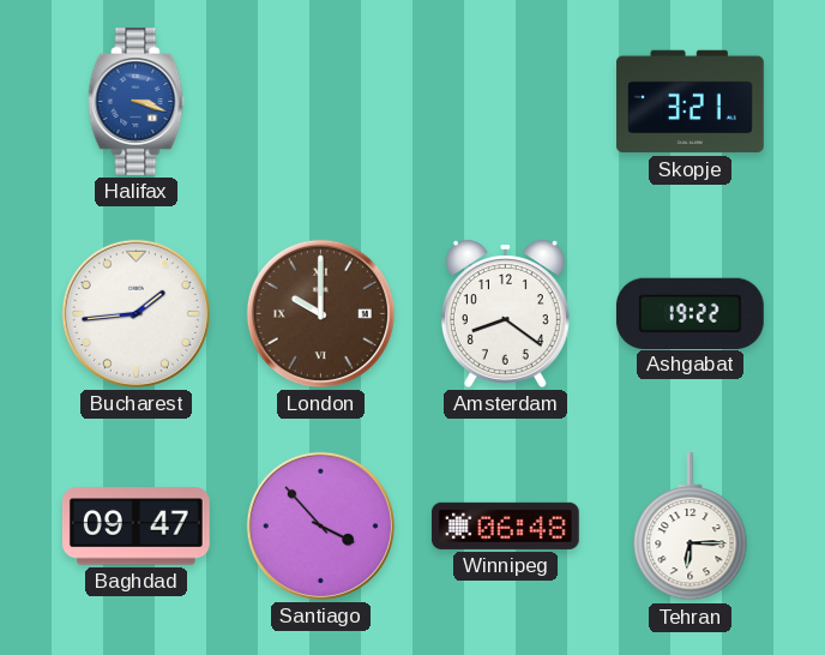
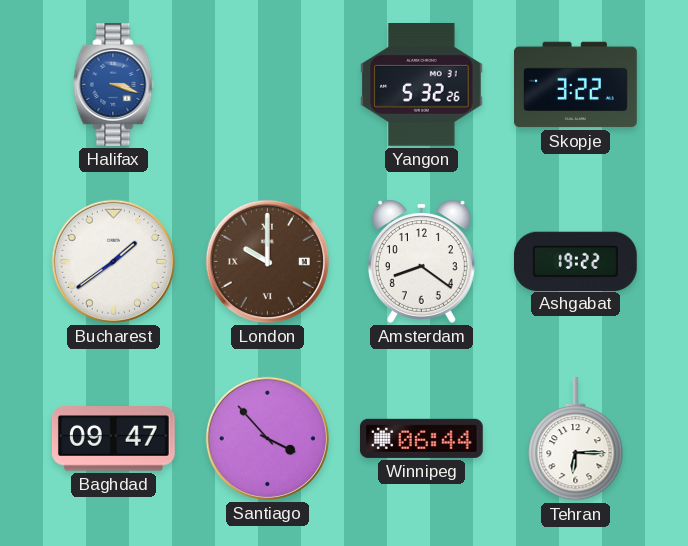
Yangon: none -> 5:32 (422, 85)
Skopje: 3:21 -> 3:22 (576, 85)
Bucharest: 1:44 -> 1:39 (113, 261)
Winnipeg: 06:48 -> 06:44 (421, 438)
